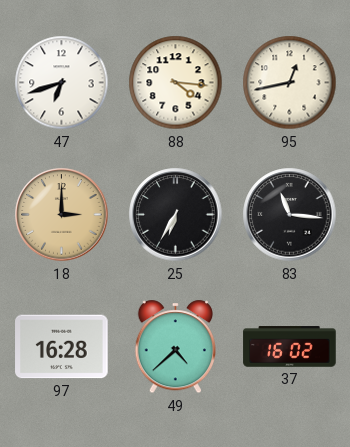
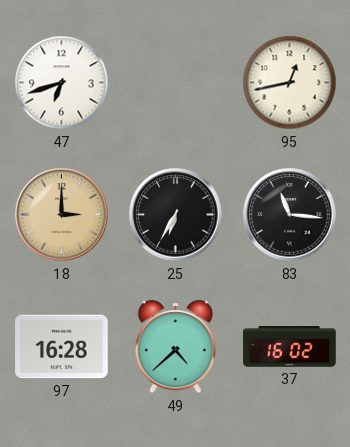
88: 4:16 -> none (176, 83)
